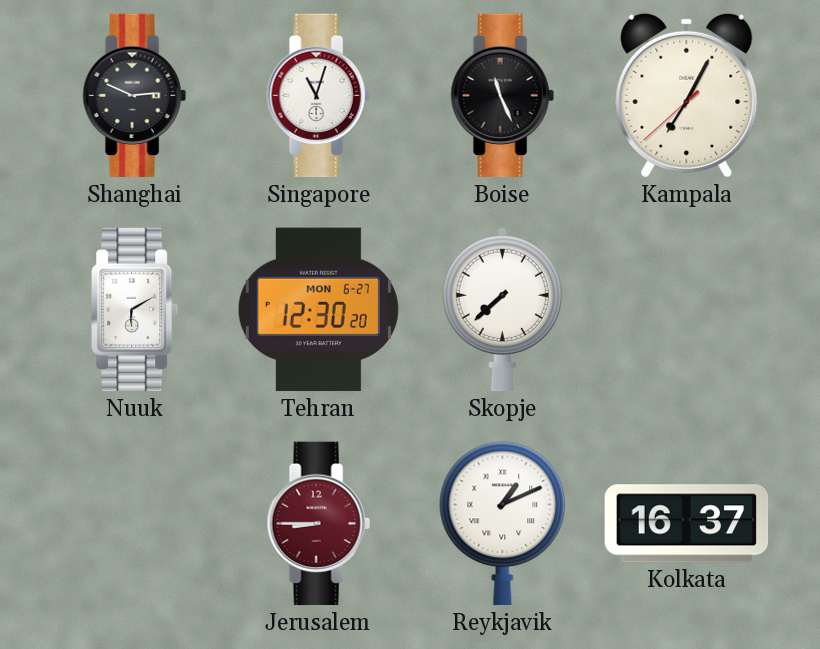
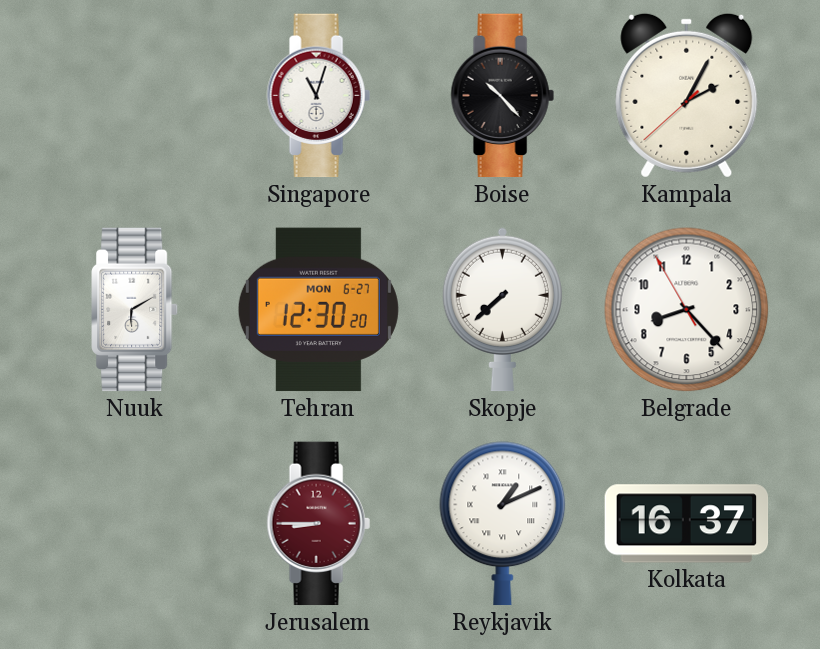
Shanghai: 2:49 -> none (134, 96)
Boise: 11:26 -> 10:23 (502, 96)
Kampala: 7:04 -> 2:04 (687, 95)
Belgrade: none -> 8:22 (687, 310)
